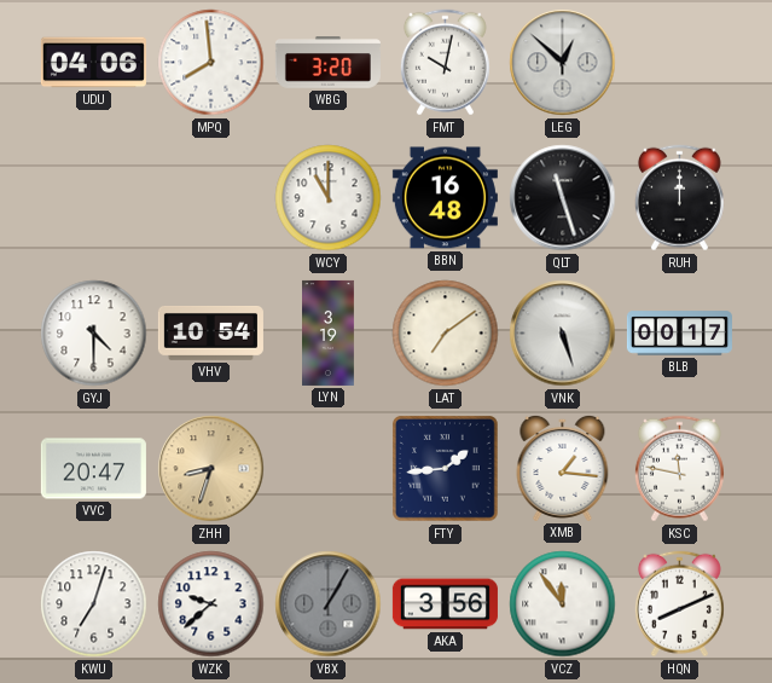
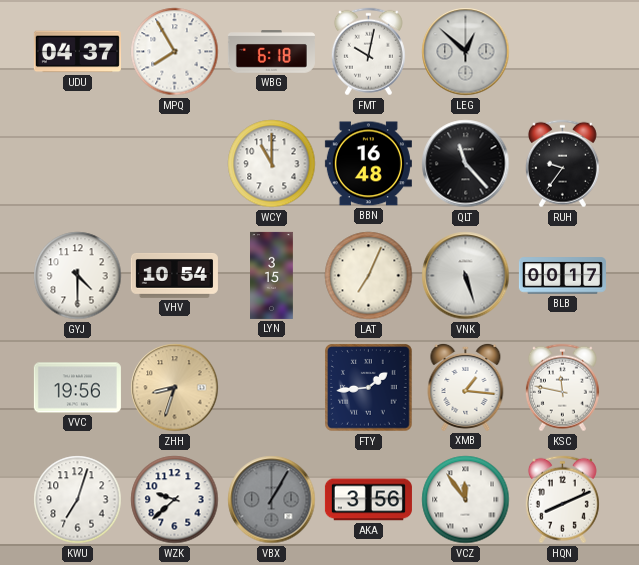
UDU: 04:06 -> 04:37 (77, 52)
MPQ: 7:59 -> 7:55 (175, 52)
WBG: 3:20 -> 6:18 (271, 52)
QLT: 11:27 -> 11:23 (466, 164)
RUH: 12:00 -> 9:36 (562, 164)
LYN: 3:19 -> 3:15 (272, 275)
LAT: 7:09 -> 7:04 (369, 276)
VVC: 20:47 -> 19:56 (77, 388)
